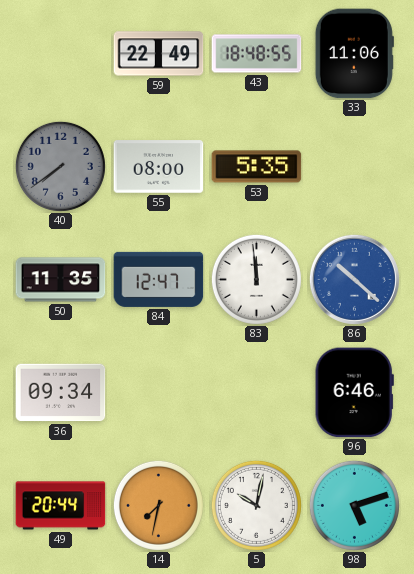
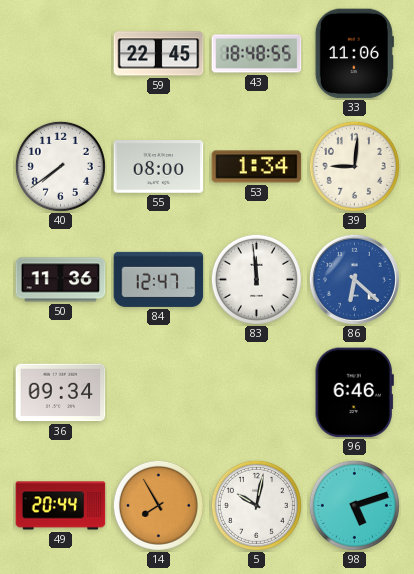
59: 22:49 -> 22:45 (159, 54)
40 dial: grey -> white (60, 166)
53: 5:35 -> 1:34 (257, 167)
39: none -> 9:01 (354, 166)
50: 11:35 -> 11:36 (61, 280)
86: 10:22 -> 6:22 (354, 279)
14: 7:32 -> 7:55 (158, 505)
